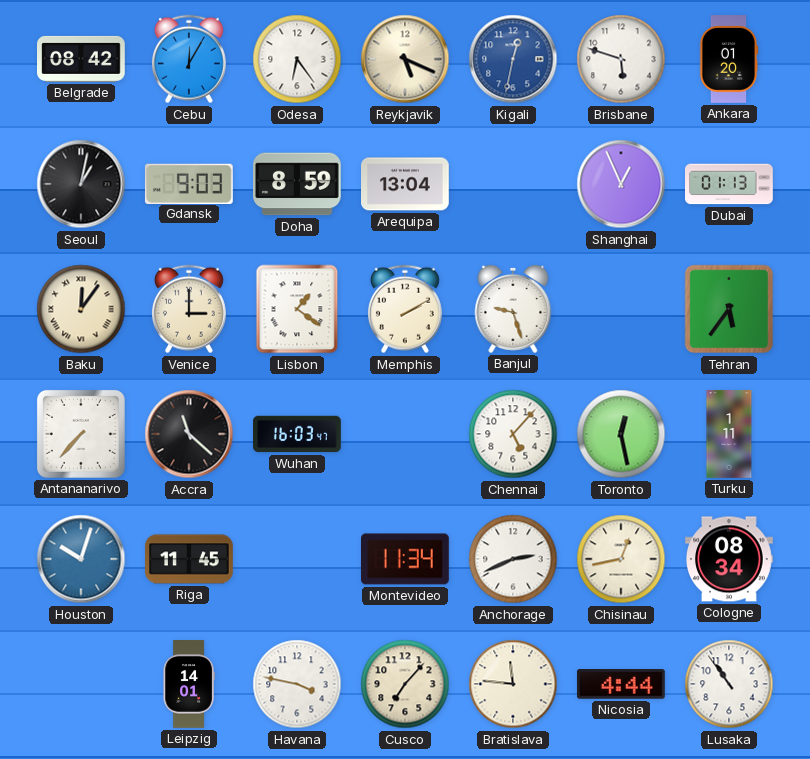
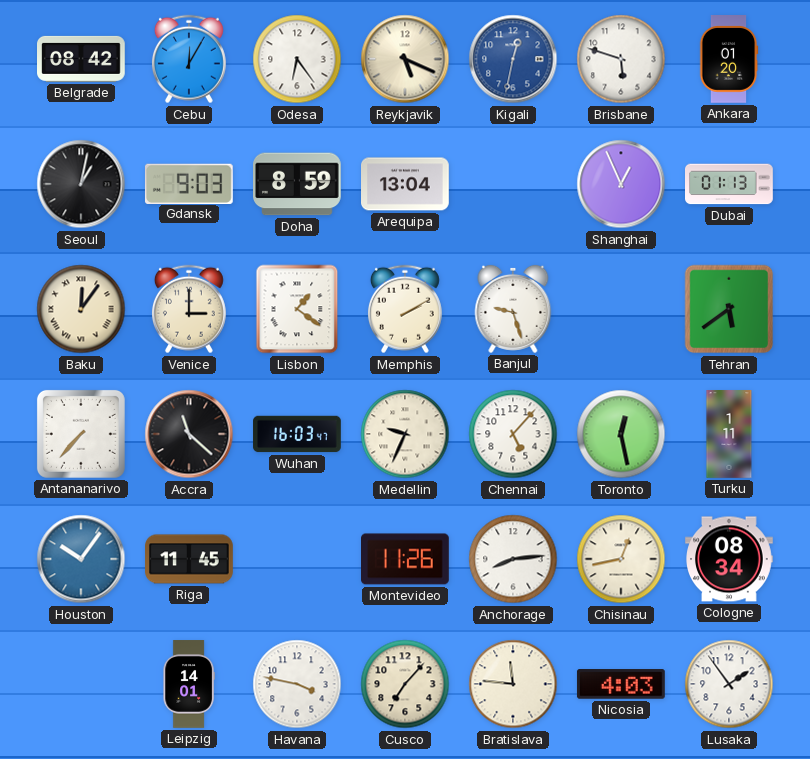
Tehran: 5:36 -> 5:39 (729, 309)
Medellin: none -> 9:34 (405, 434)
Houston: 10:03 -> 10:06 (81, 559)
Montevideo: 11:34 -> 11:26 (406, 559)
Anchorage: 2:41 -> 8:14 (513, 559)
Nicosia: 4:44 -> 4:03 (621, 684)
Lusaka: 10:54 -> 1:54 (729, 684)
